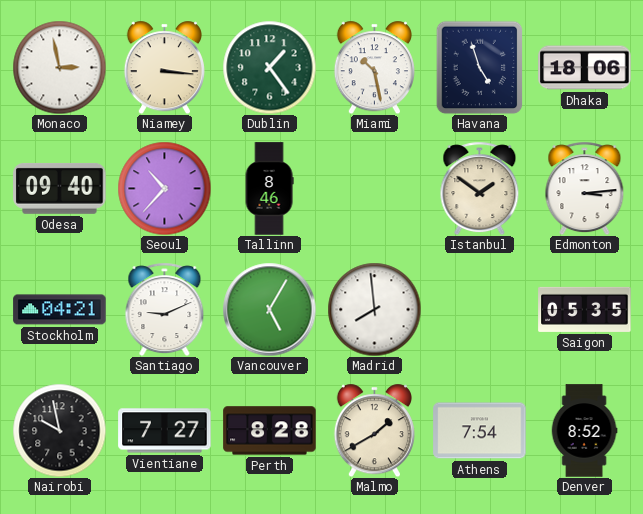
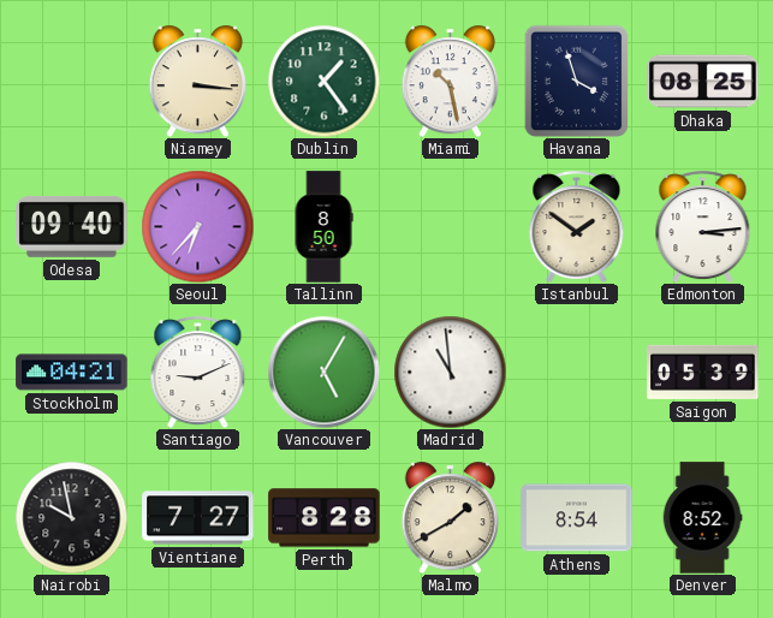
Monaco: 2:58 -> none (59, 67)
Havana: 4:57 -> 3:57 (577, 81)
Dhaka: 18:06 -> 08:25 (703, 82)
Seoul: 10:37 -> 6:37 (197, 226)
Tallinn: 8:46 -> 8:50 (323, 227)
Madrid: 7:59 -> 10:59 (450, 372)
Saigon: 05:35 -> 05:39 (703, 372)
Athens: 7:54 -> 8:54 (577, 518)
